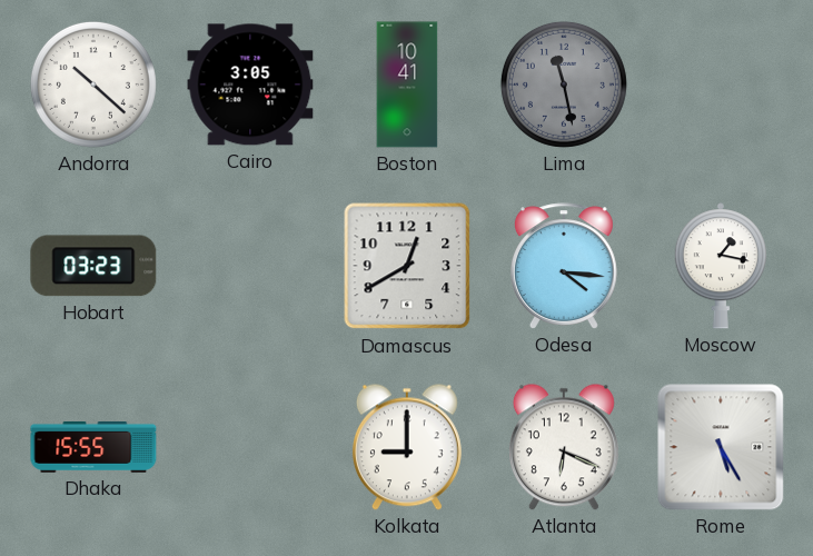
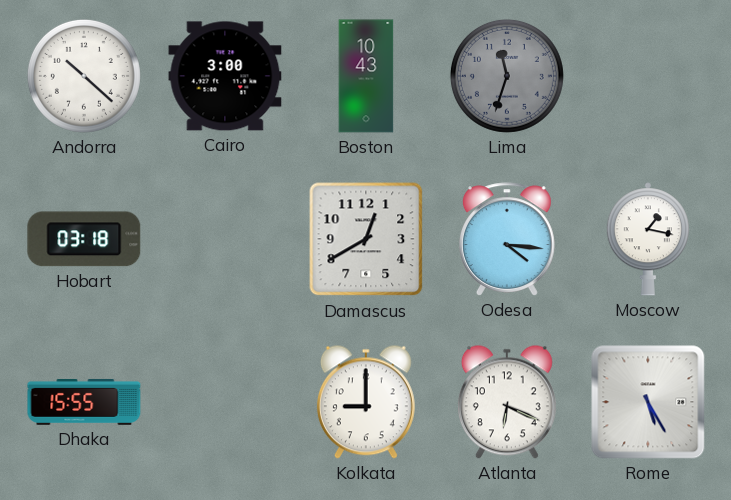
Cairo: 3:05 -> 3:00 (225, 76)
Boston: 10:41 -> 10:43 (366, 76)
Lima: 11:28 -> 11:33 (507, 76)
Hobart: 03:23 -> 03:18 (84, 239)
